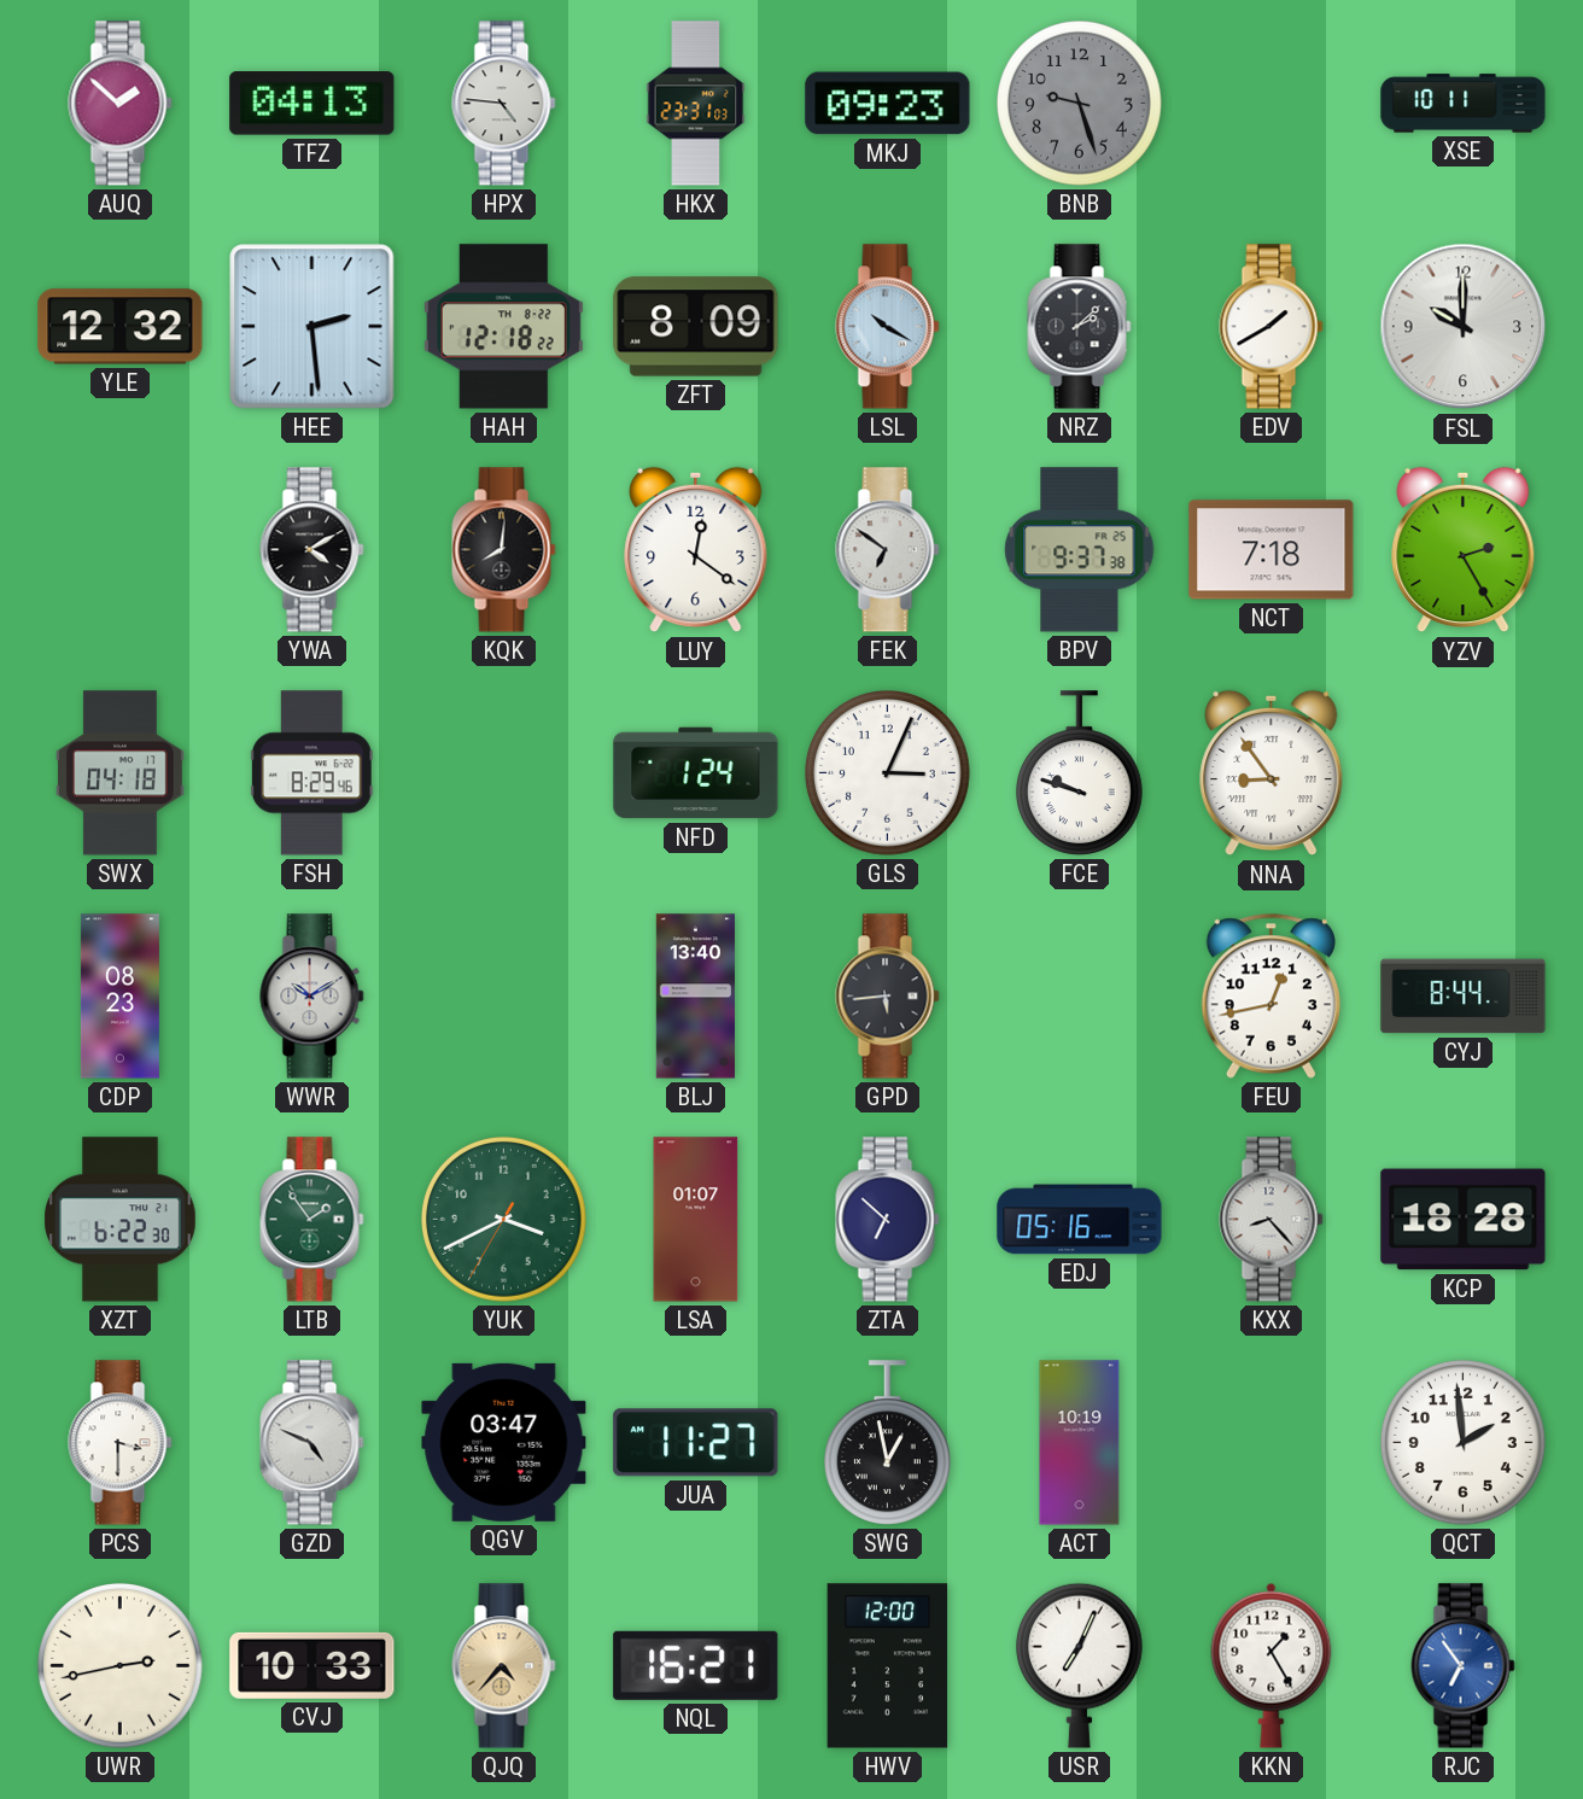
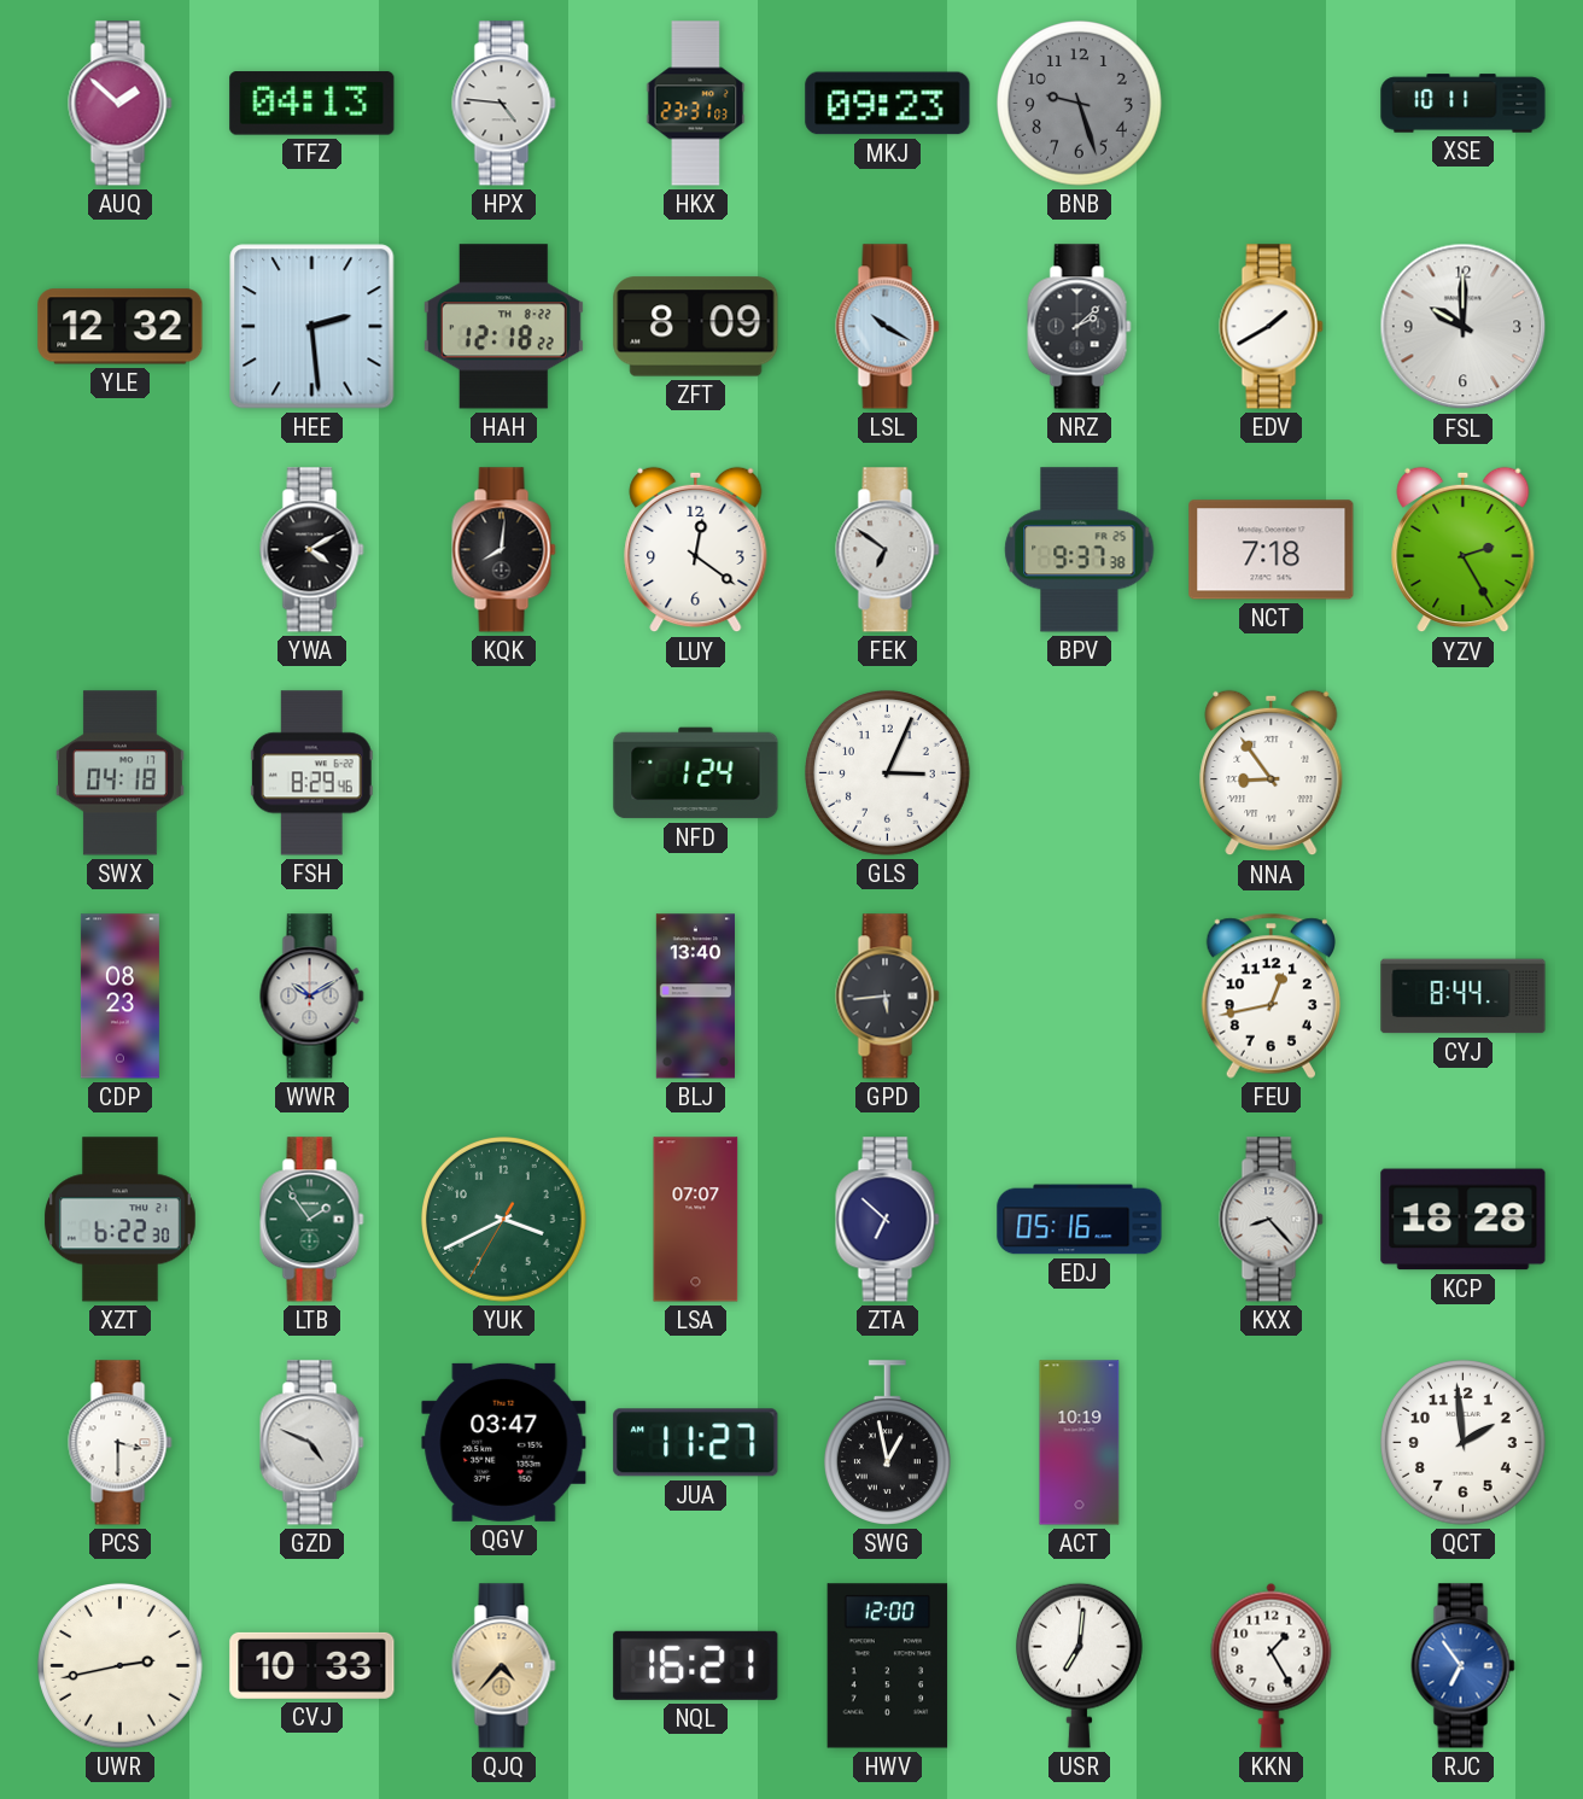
FCE: 9:48 -> none (1079, 773)
LSA: 01:07 -> 07:07 (696, 1220)
USR: 7:04 -> 7:01 (1079, 1665)
